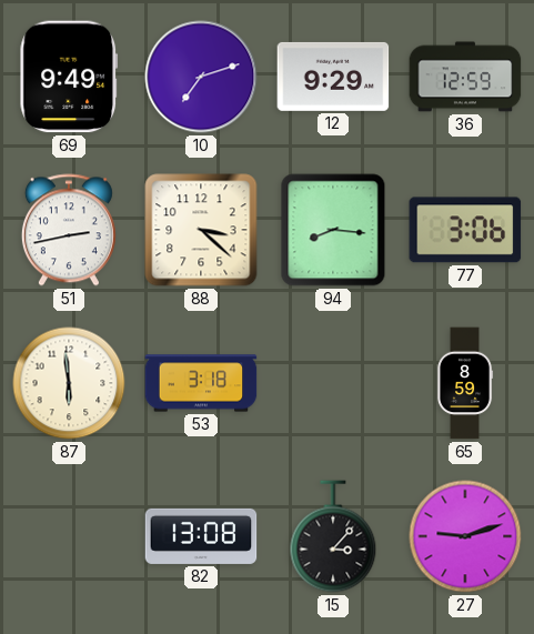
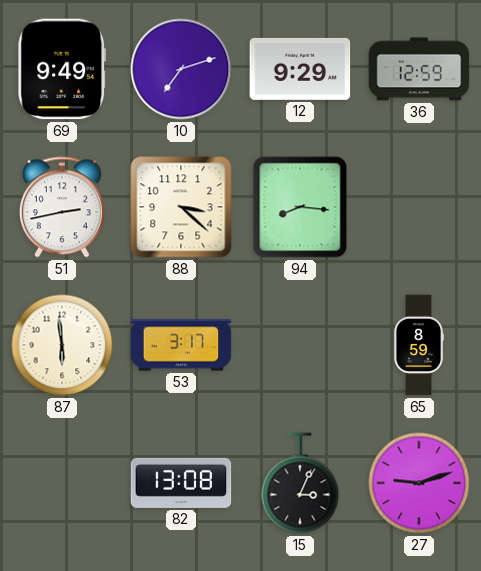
77: 3:06 -> none (465, 230)
53: 3:18 -> 3:17 (181, 345)
15: 3:07 -> 3:04 (300, 483)
